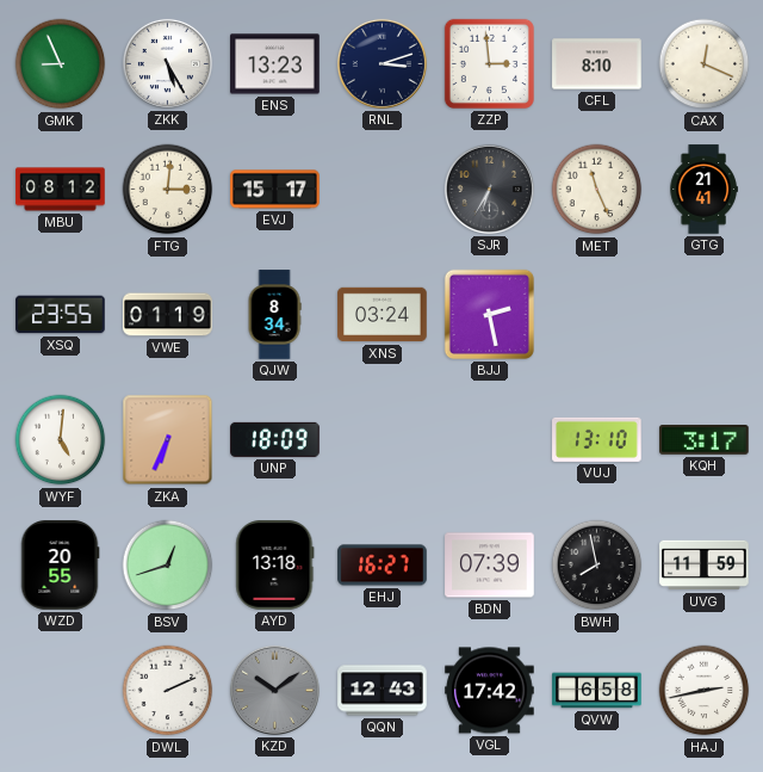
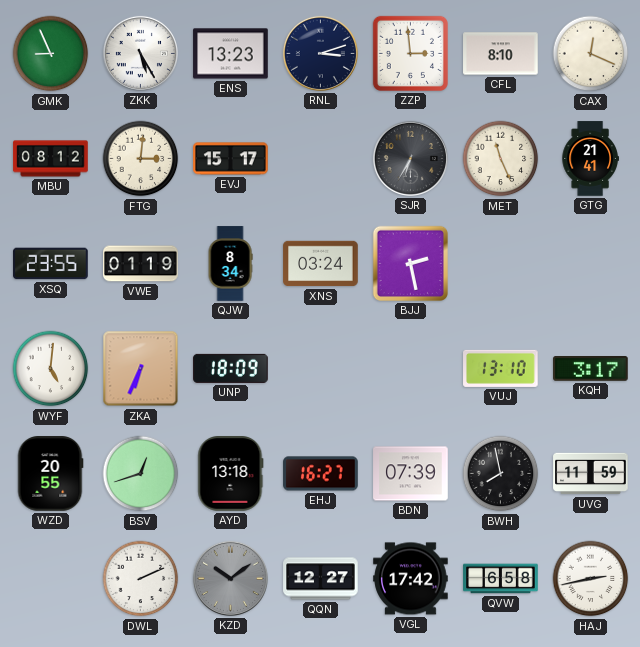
QQN: 12:43 -> 12:27 (321, 579)
